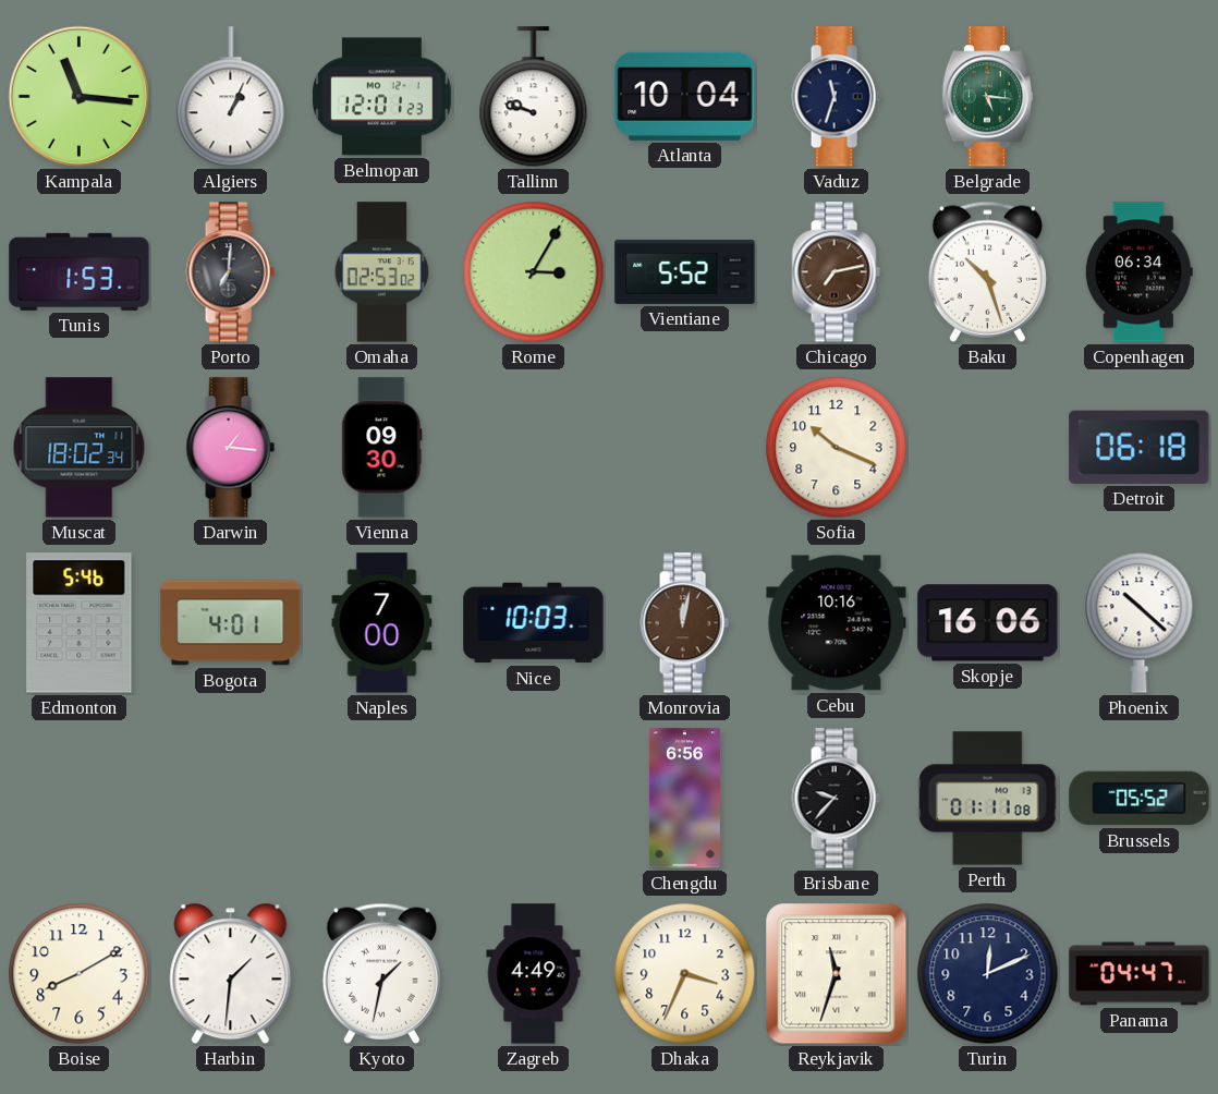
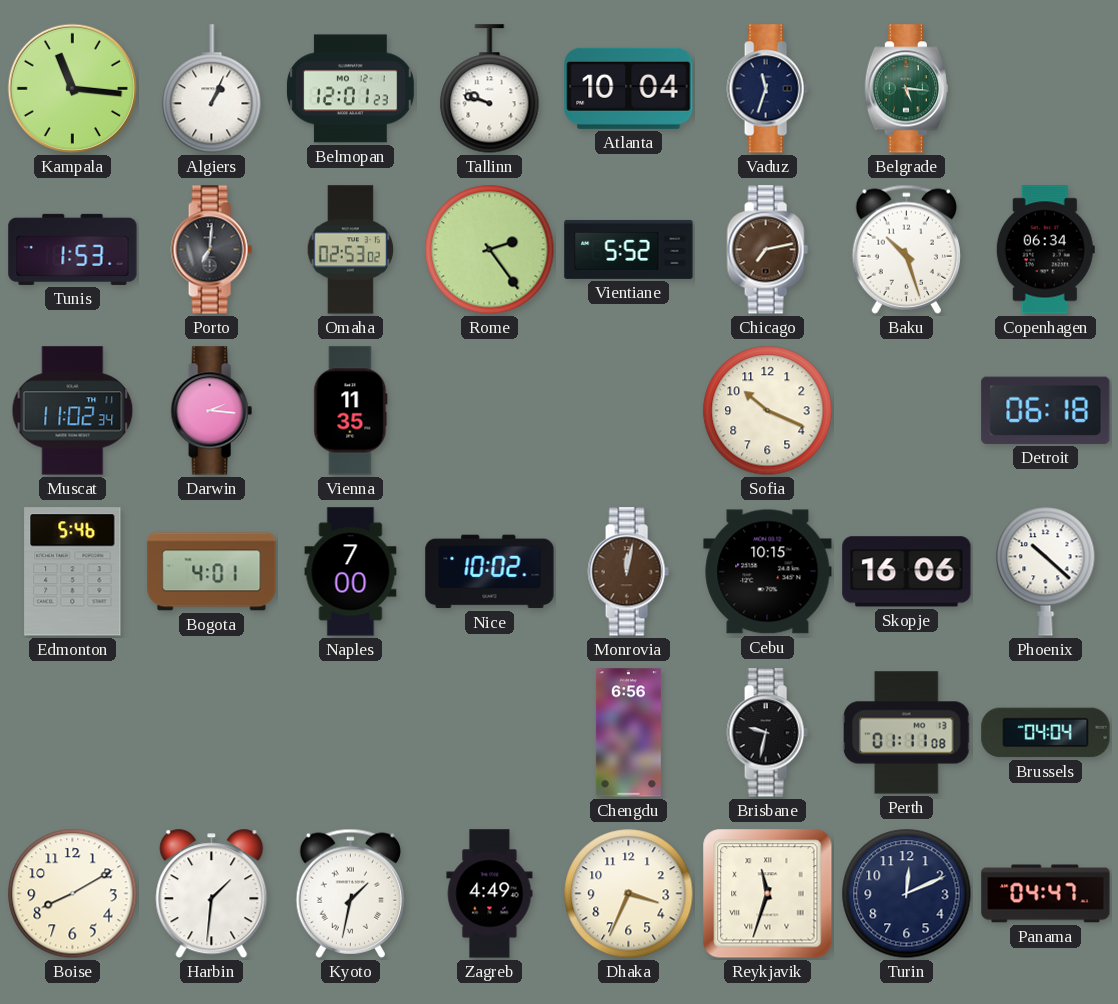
Rome: 3:05 -> 2:24 (490, 250)
Muscat: 18:02 -> 11:02 (73, 411)
Darwin: 1:16 -> 2:16 (211, 411)
Vienna: 09:30 -> 11:35 (351, 411)
Nice: 10:03 -> 10:02 (490, 572)
Cebu: 10:16 -> 10:15 (768, 572)
Brisbane: 9:37 -> 9:32 (767, 733)
Brussels: 05:52 -> 04:04 (1046, 733)
